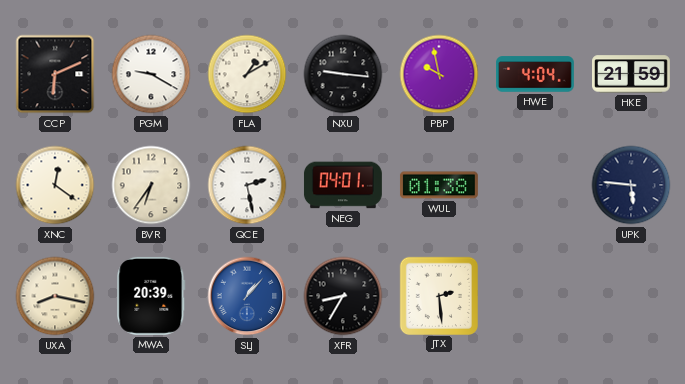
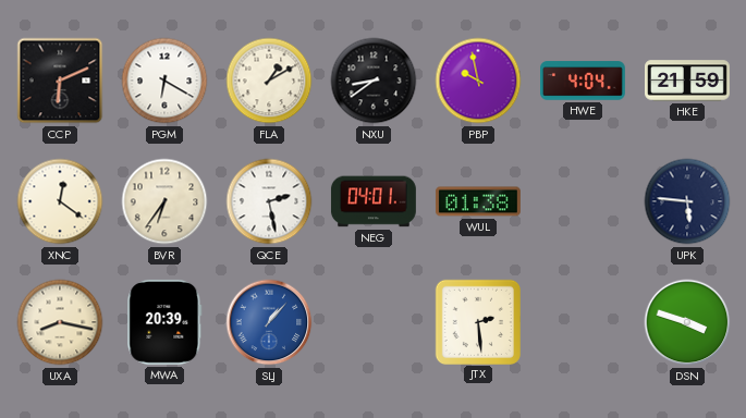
PGM: 9:20 -> 6:20 (164, 81)
NXU: 9:16 -> 8:39 (374, 81)
XFR: 8:35 -> none (343, 296)
DSN: none -> 3:48 (687, 322)
